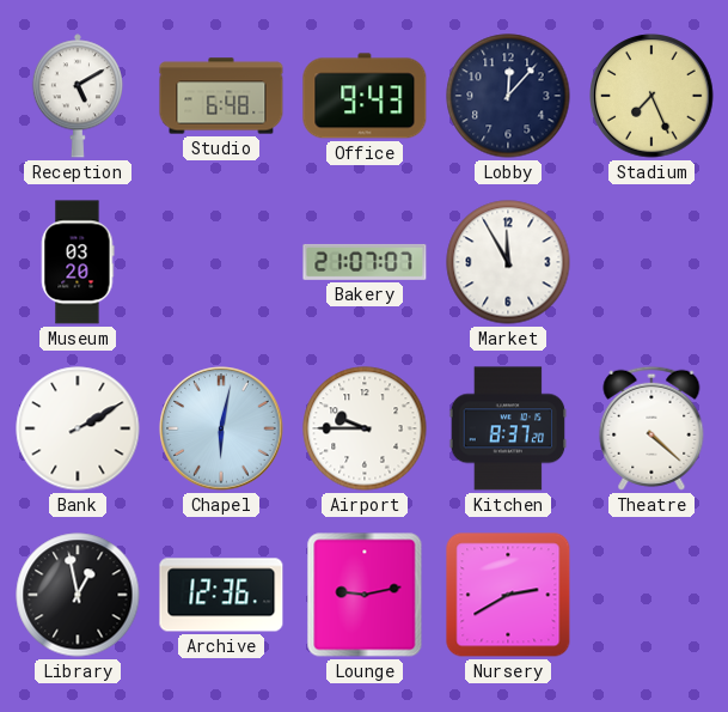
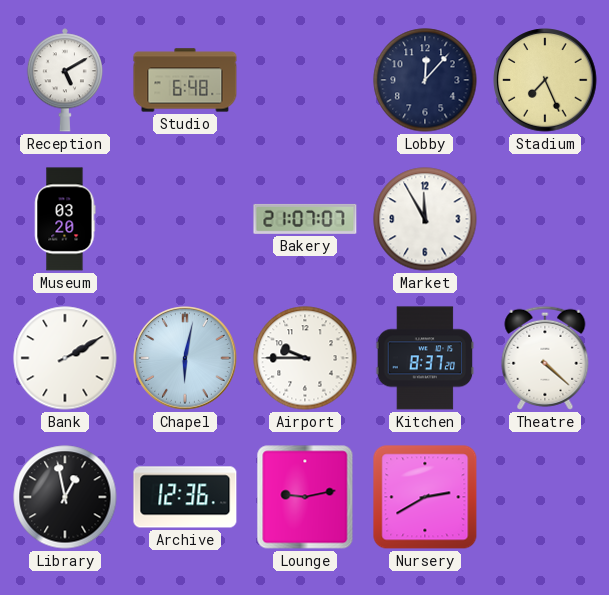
Office: 9:43 -> none (365, 96)
